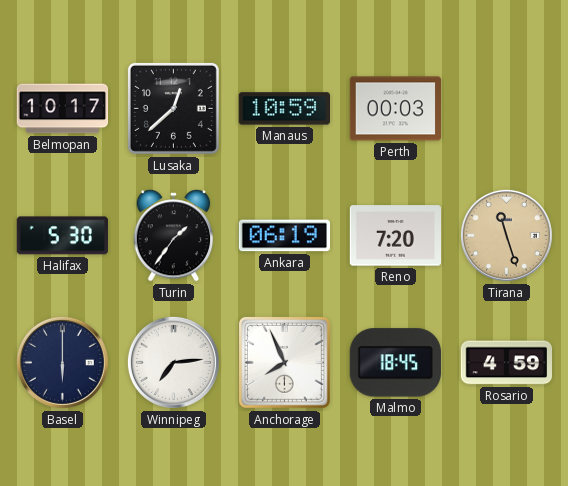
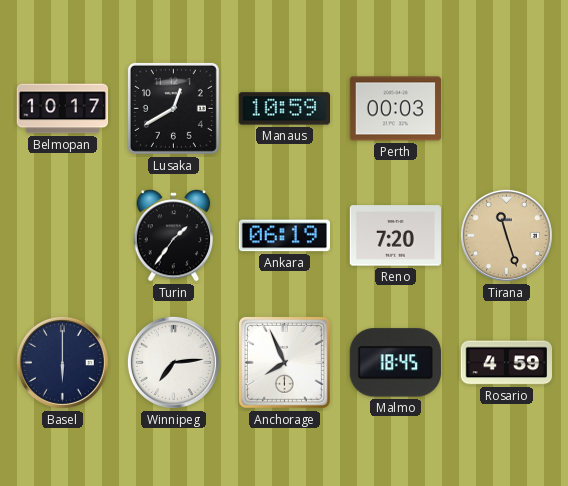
Lusaka: 12:38 -> 12:40 (173, 108)
Halifax: 5:30 -> none (62, 236)
